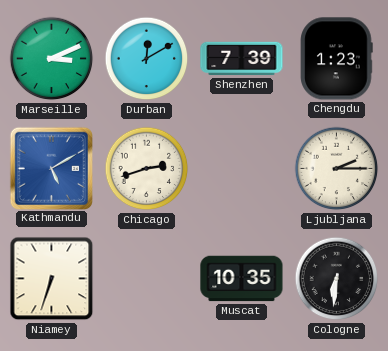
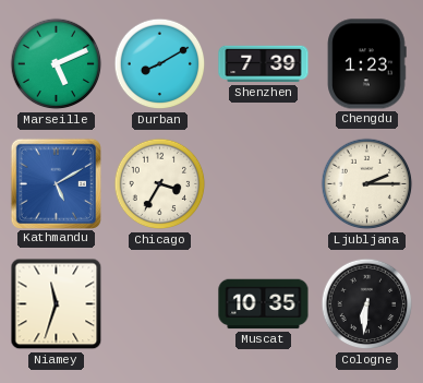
Marseille: 3:11 -> 5:11 (57, 64)
Durban: 12:10 -> 8:10 (160, 64)
Chicago: 2:42 -> 3:35 (160, 184)
Niamey: 6:33 -> 11:33 (57, 304)
